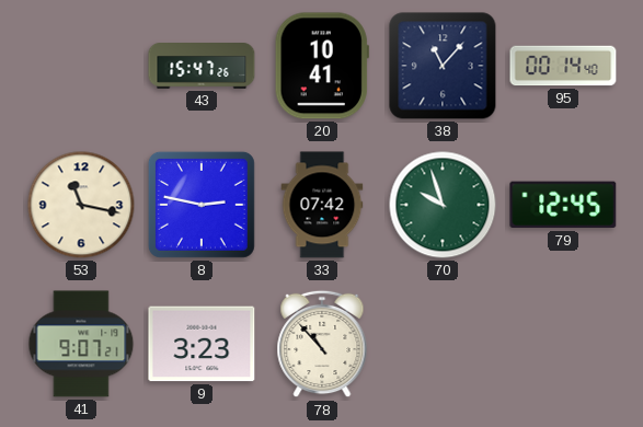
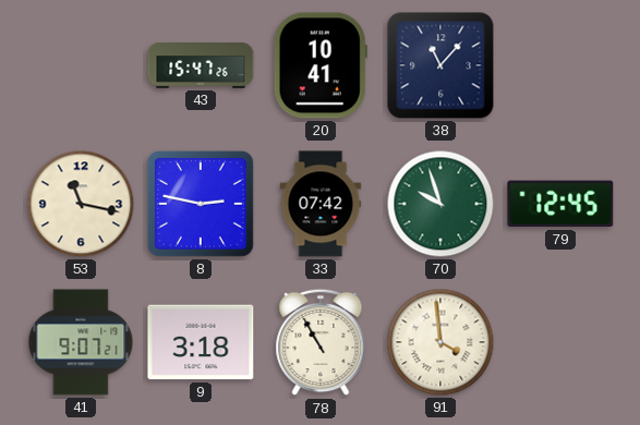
95: 00:14 -> none (563, 66)
9: 3:23 -> 3:18 (201, 342)
78: 10:53 -> 10:55 (321, 342)
91: none -> 3:59 (440, 342)
